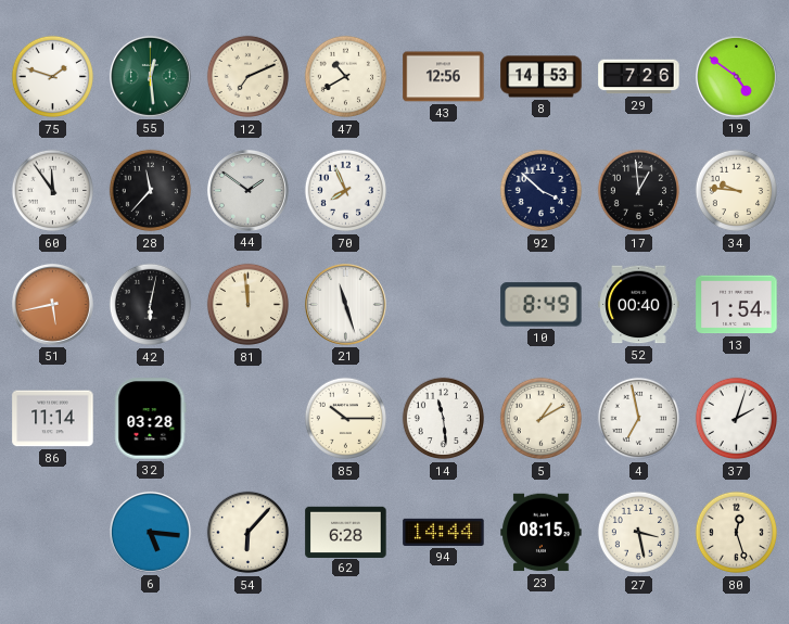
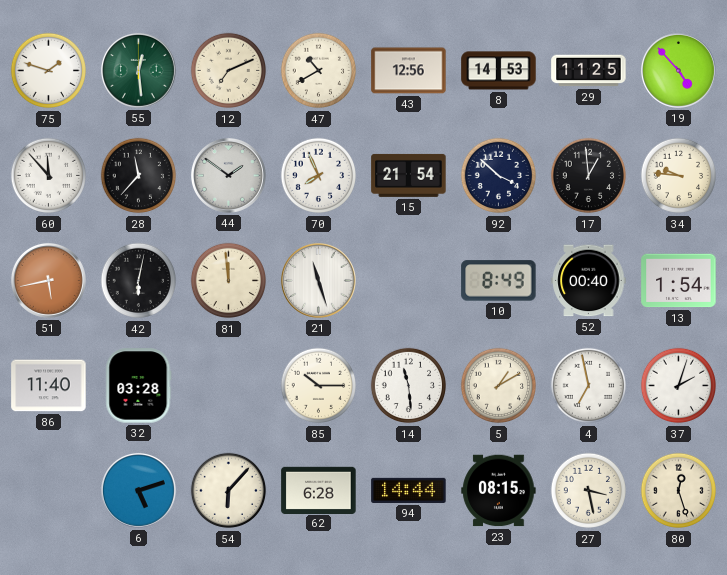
29: 7:26 -> 11:25 (589, 71)
19: 4:51 -> 4:53 (678, 70)
60: 11:54 -> 11:53 (49, 176)
15: none -> 21:54 (409, 175)
86: 11:14 -> 11:40 (49, 386)
6: 5:16 -> 5:12 (138, 490)
